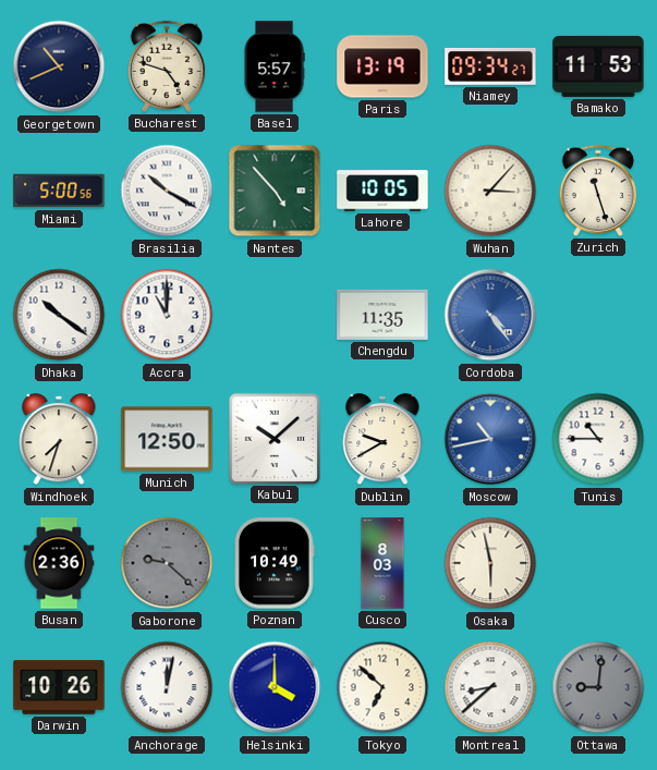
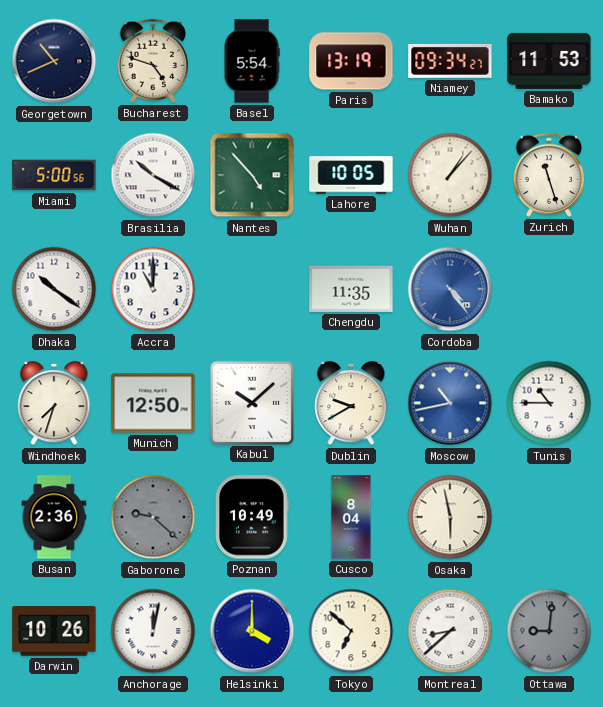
Basel: 5:57 -> 5:54 (252, 61)
Wuhan: 3:07 -> 1:07 (450, 175)
Cusco: 8:03 -> 8:04 (351, 517)
